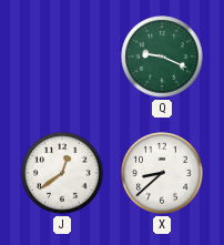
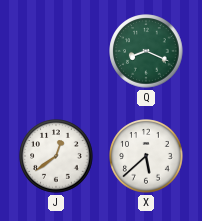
Q: 9:19 -> 8:19 (146, 51)
X: 8:38 -> 5:38 (146, 156)
